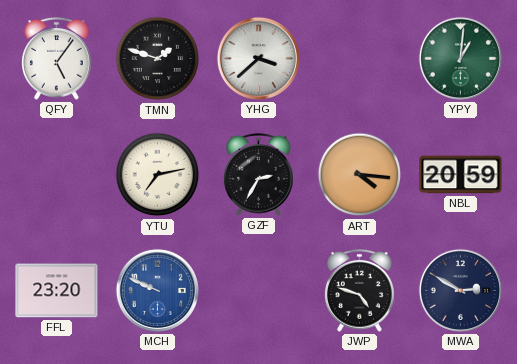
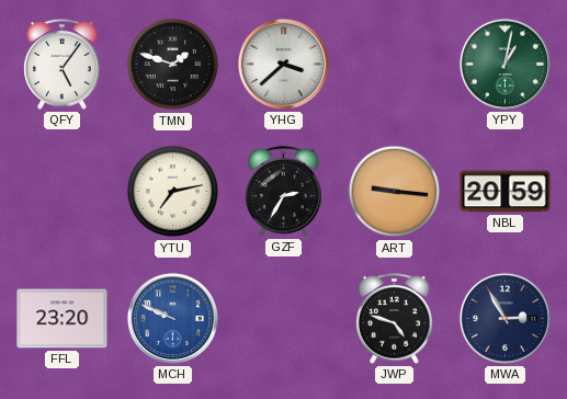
YPY: 1:01 -> 1:02 (504, 64)
ART: 4:16 -> 9:16 (395, 192)
MWA: 2:50 -> 2:55 (504, 318)
